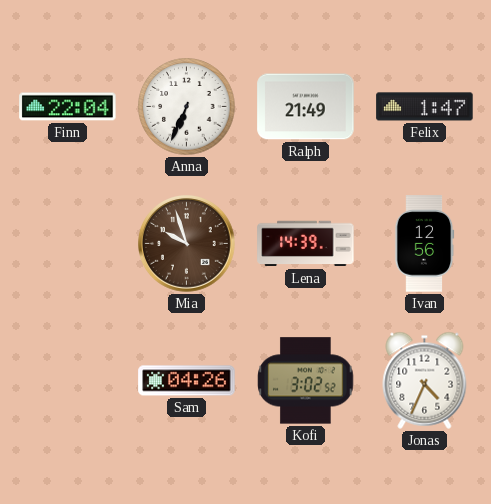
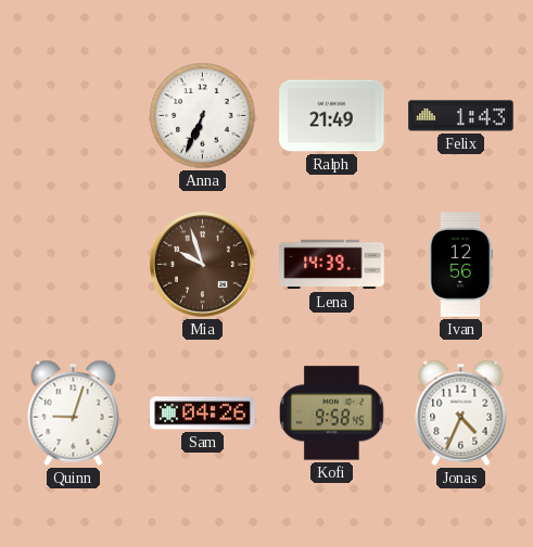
Finn: 22:04 -> none (68, 107)
Felix: 1:47 -> 1:43 (461, 116)
Quinn: none -> 9:03 (74, 412)
Kofi: 3:02 -> 9:58 (332, 414)
